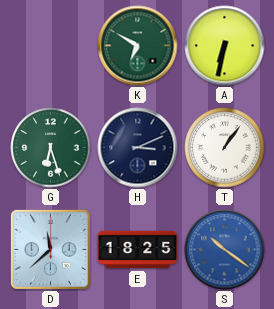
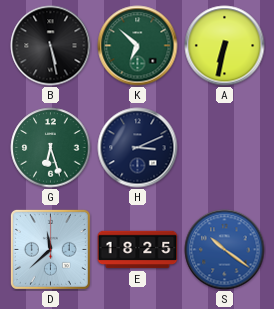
B: none -> 5:28 (51, 46)
K: 6:50 -> 6:52 (138, 46)
T: 1:06 -> none (225, 148)
